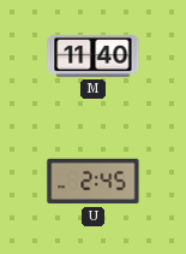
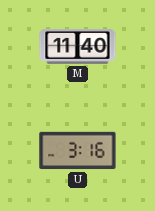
U: 2:45 -> 3:16 (78, 151)
